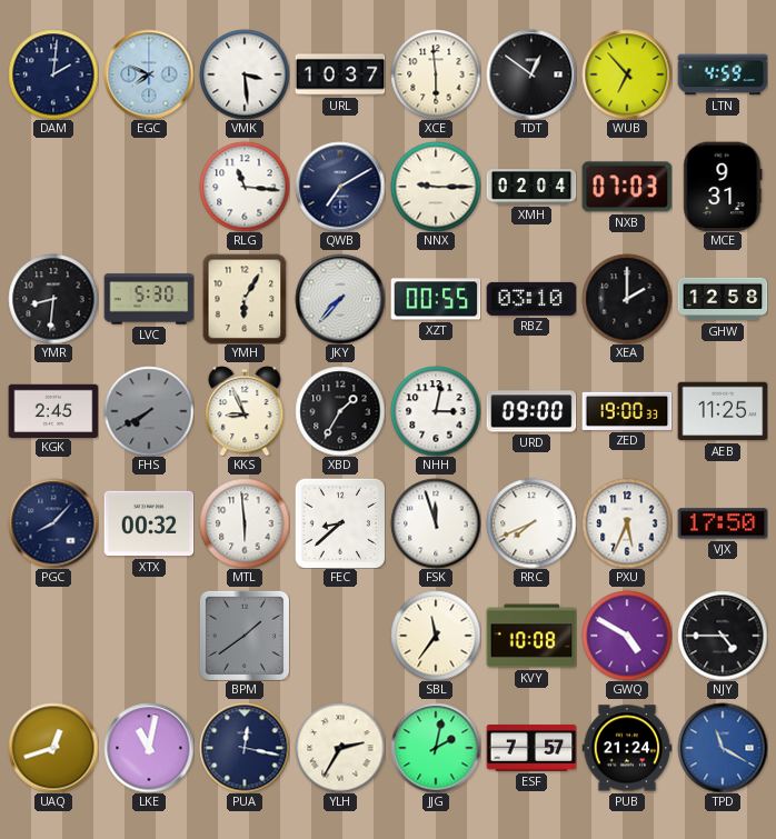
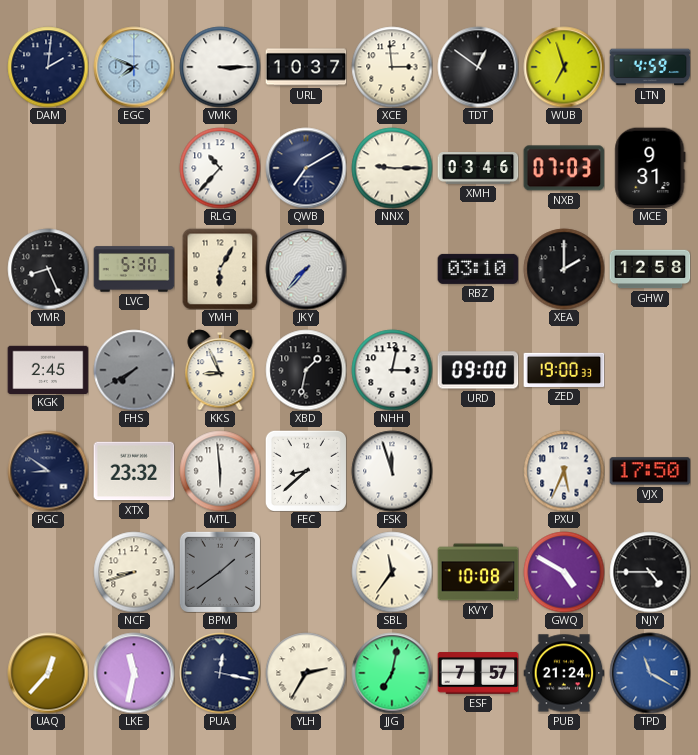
VMK: 3:29 -> 3:15 (220, 67)
XCE: 5:59 -> 2:59 (392, 67)
WUB: 6:53 -> 6:57 (564, 67)
RLG: 11:16 -> 10:37 (220, 168)
XMH: 02:04 -> 03:46 (478, 168)
YMR: 8:31 -> 8:26 (48, 269)
XZT: 00:55 -> none (436, 299)
XBD: 1:35 -> 1:32 (306, 370)
AEB: 11:25 -> none (723, 411)
PGC: 8:07 -> 8:51 (48, 471)
XTX: 00:32 -> 23:32 (134, 471)
RRC: 7:41 -> none (531, 523)
NCF: none -> 8:42 (134, 572)
UAQ: 12:42 -> 12:37 (48, 673)
LKE: 11:02 -> 11:32 (134, 673)
JJG: 2:02 -> 7:02 (392, 673)
